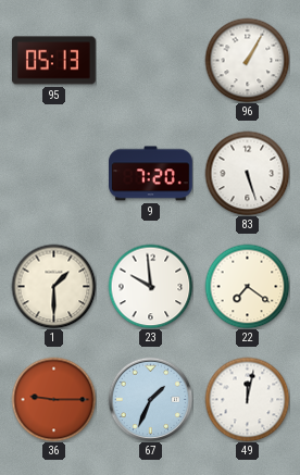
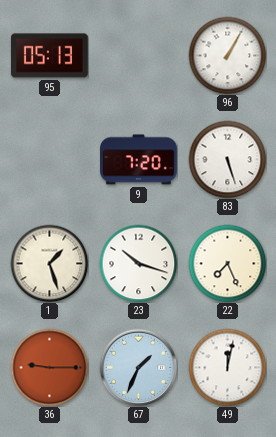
1: 1:30 -> 1:27 (49, 263)
23: 9:59 -> 10:18 (138, 263)
22: 7:21 -> 7:26 (227, 263)
